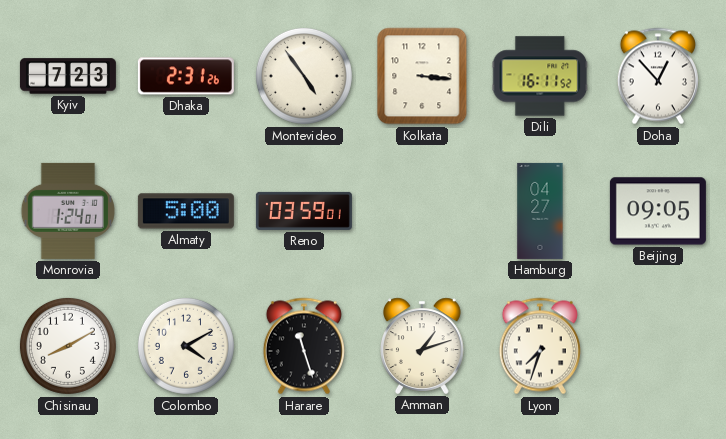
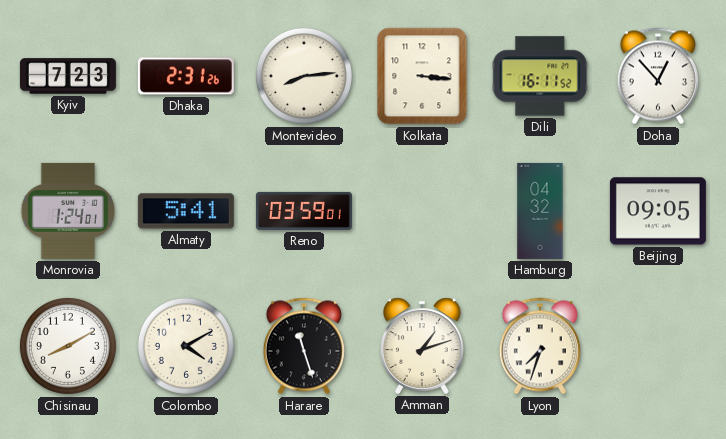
Montevideo: 4:54 -> 8:14 (304, 76)
Almaty: 5:00 -> 5:41 (186, 211)
Hamburg: 04:27 -> 04:32 (540, 211)
